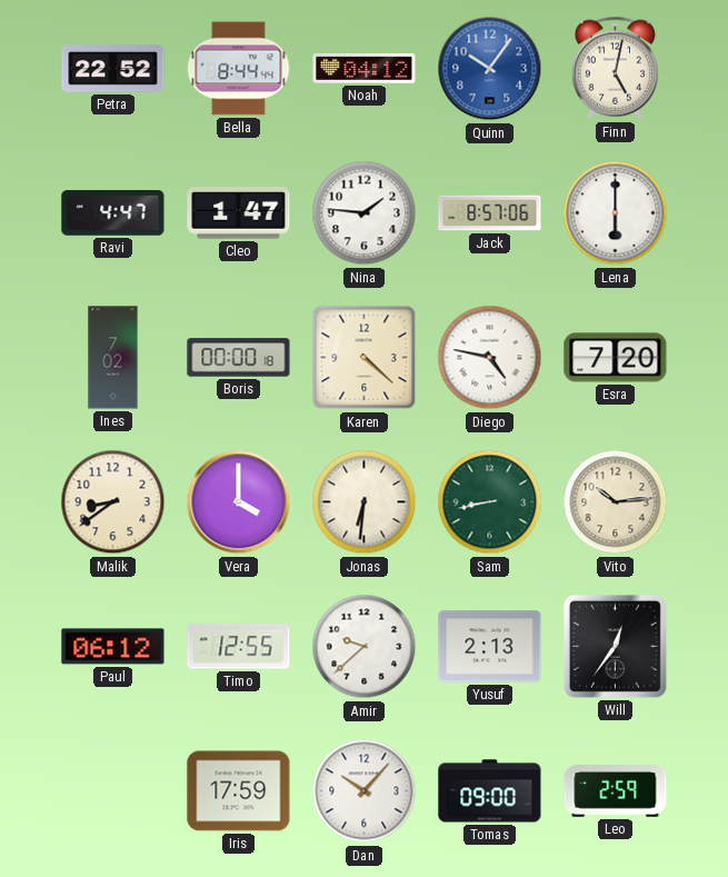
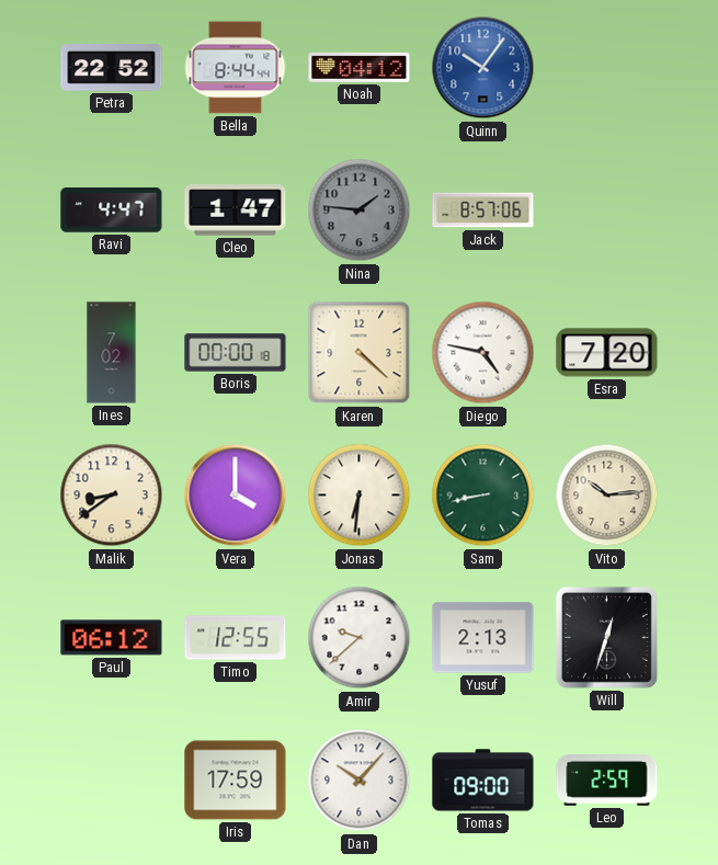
Finn: 5:02 -> none (616, 68)
Nina dial: white -> grey (360, 210)
Lena: 6:00 -> none (616, 213)
Will: 12:36 -> 12:33 (606, 637)
